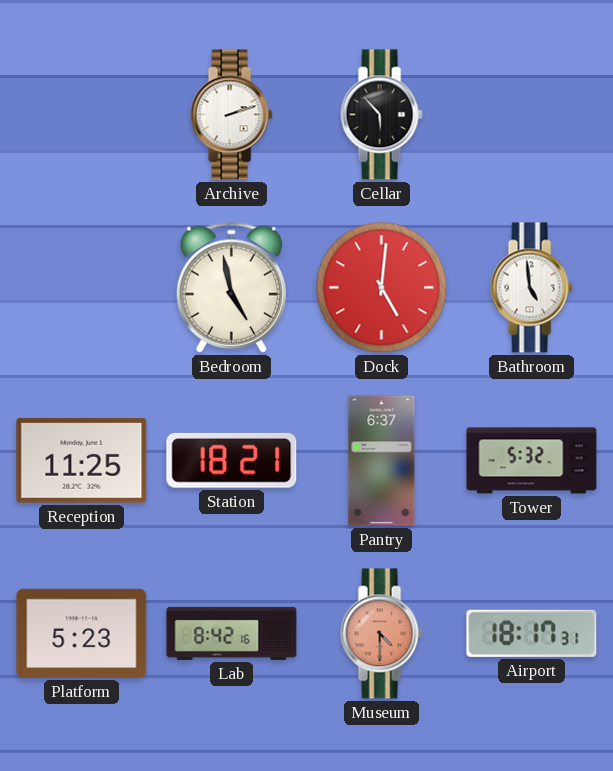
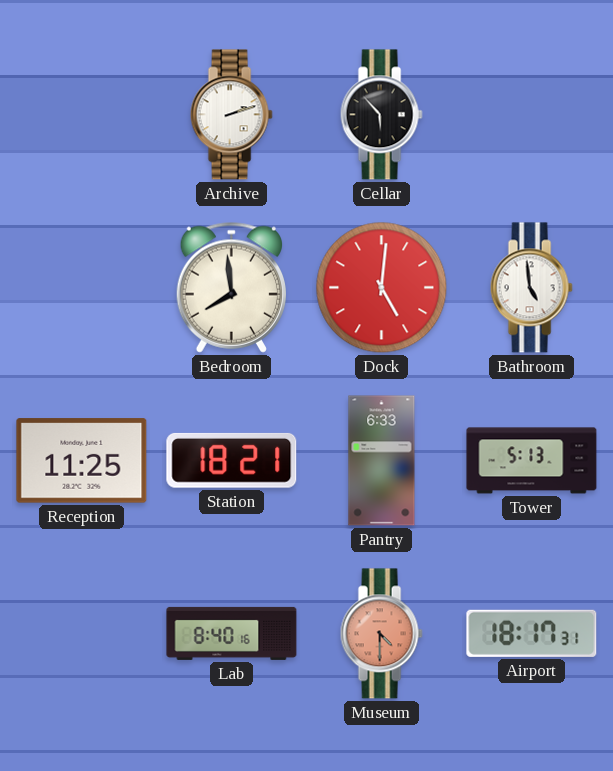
Bedroom: 4:58 -> 7:59 (231, 287)
Pantry: 6:37 -> 6:33 (382, 461)
Tower: 5:32 -> 5:13 (532, 461)
Platform: 5:23 -> none (82, 633)
Lab: 8:42 -> 8:40 (232, 633)
